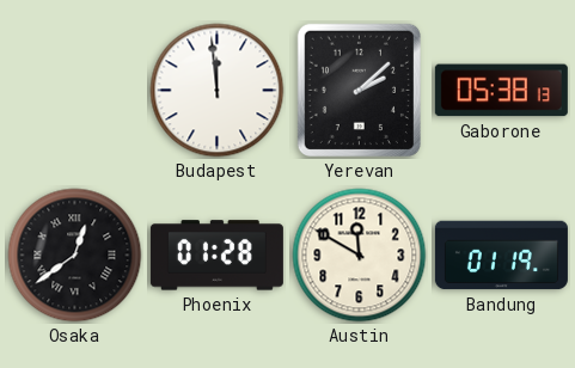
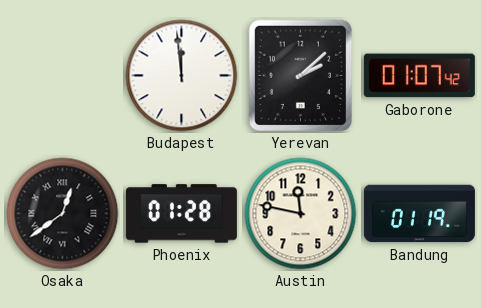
Gaborone: 05:38 -> 01:07 (419, 76)
Austin: 11:50 -> 11:47 (301, 214)
